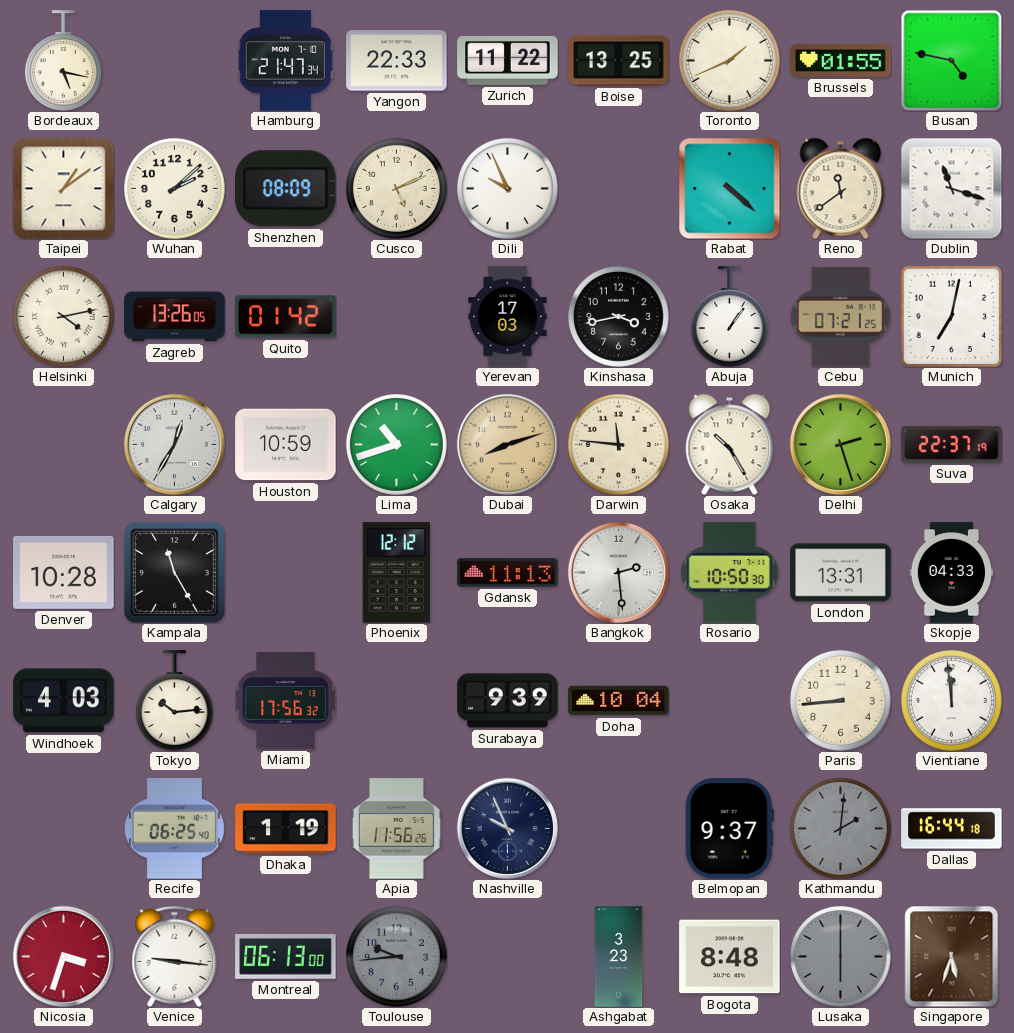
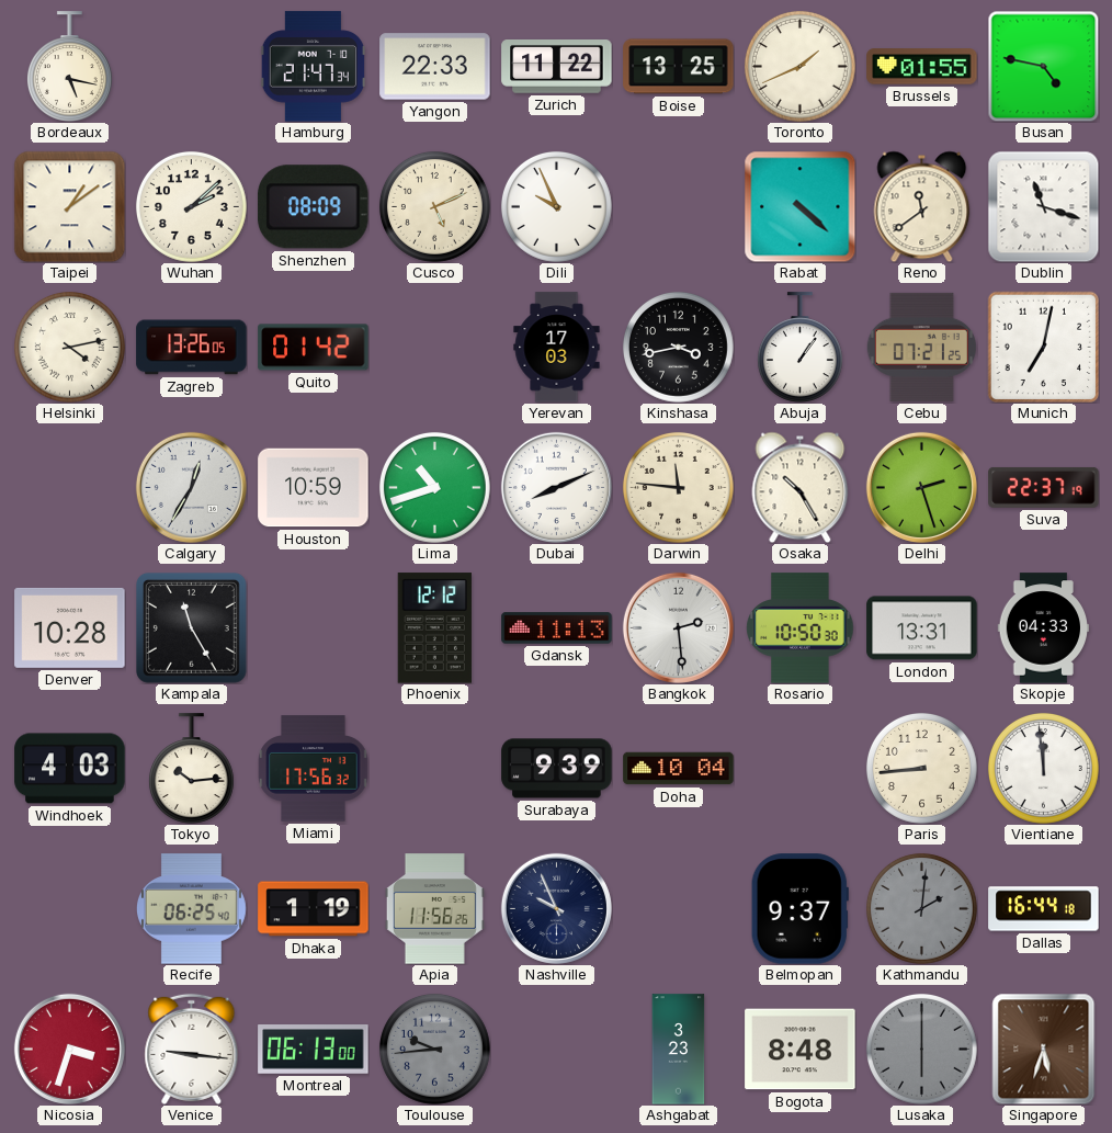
Dubai: 8:12 -> 8:11 (556, 487)
Dubai dial: champagne -> white (556, 487)
